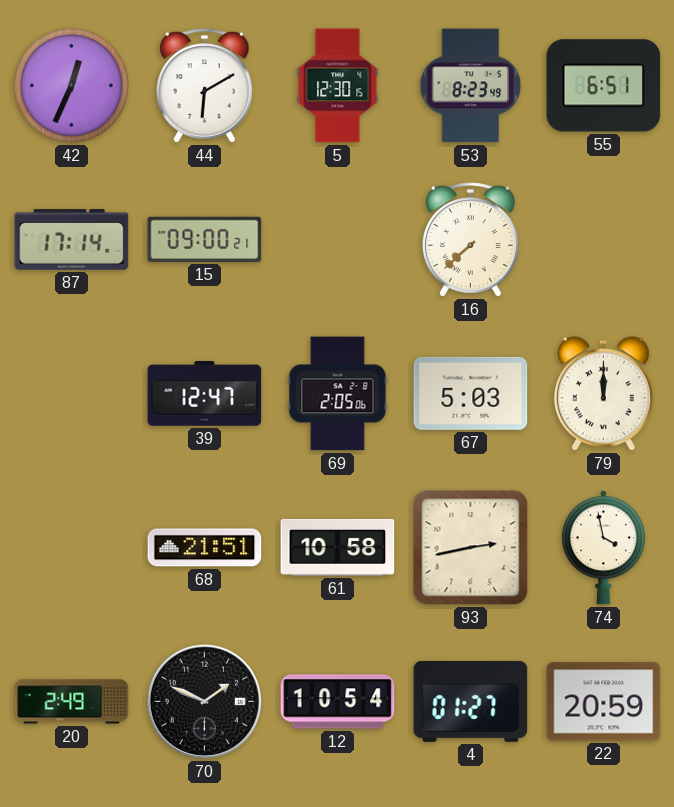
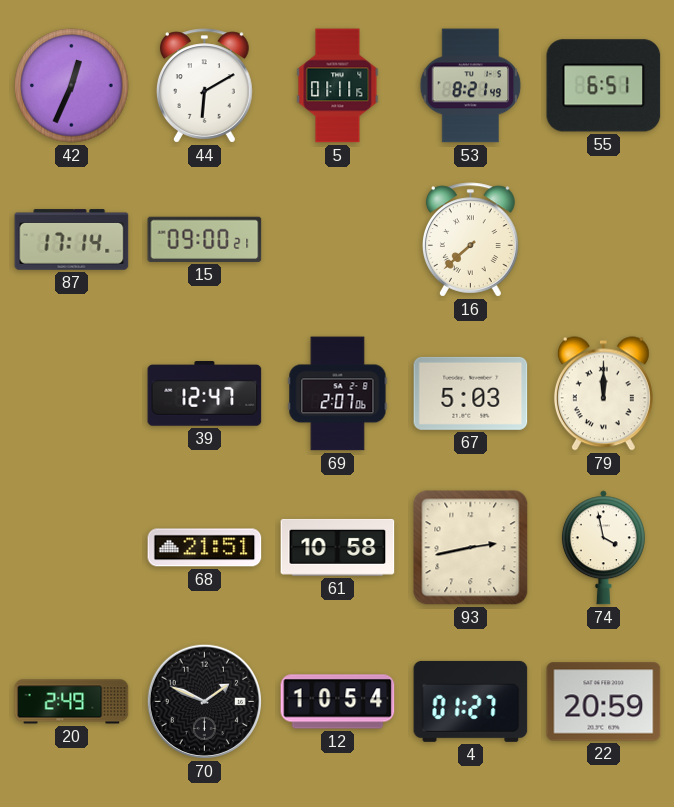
5: 12:30 -> 01:11 (338, 86)
53: 8:23 -> 8:21 (471, 86)
69: 2:05 -> 2:07 (338, 394)
